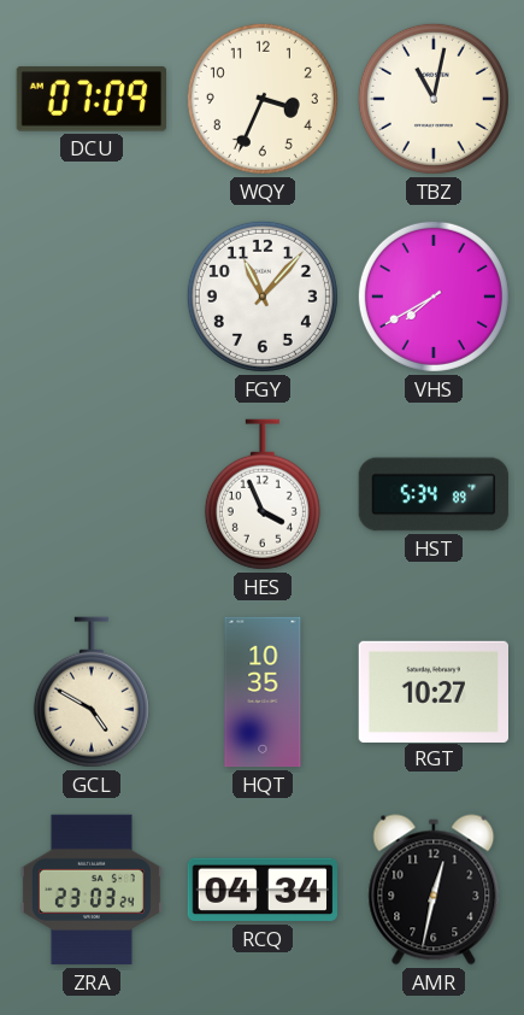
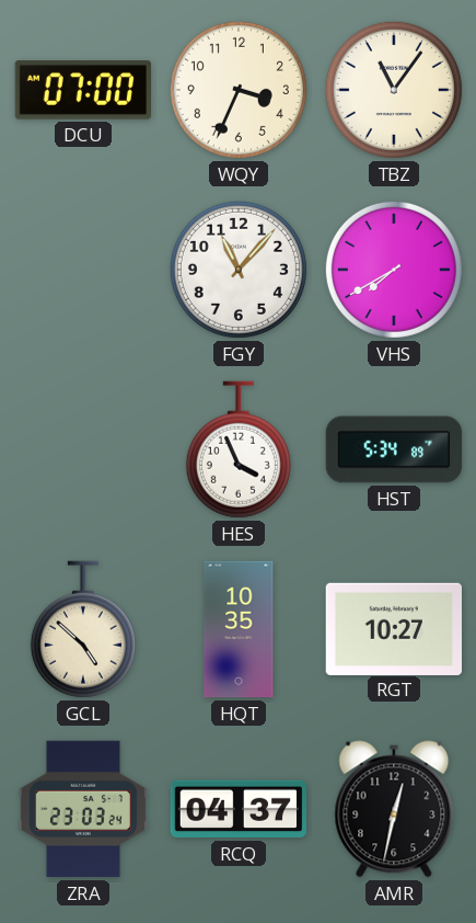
DCU: 07:09 -> 07:00 (82, 90)
TBZ: 11:02 -> 11:06 (394, 90)
GCL: 4:50 -> 4:52 (83, 629)
RCQ: 04:34 -> 04:37 (239, 809)
